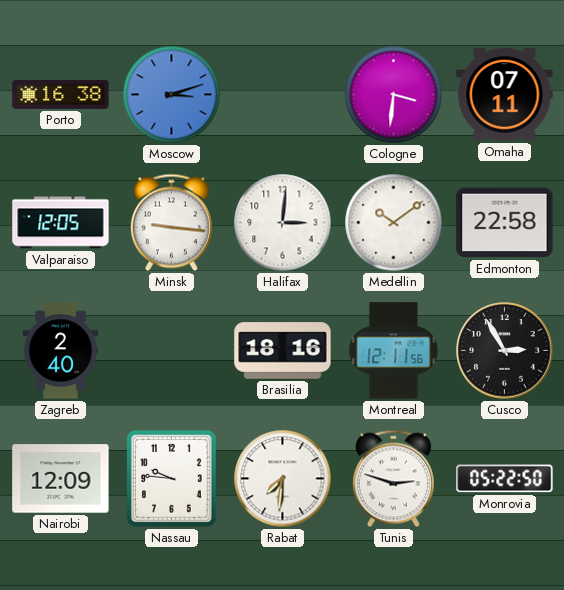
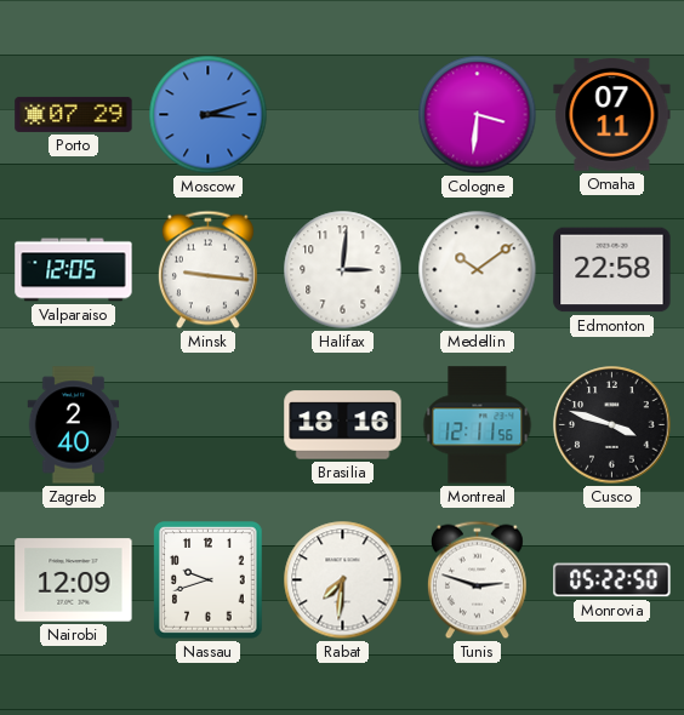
Porto: 16:38 -> 07:29 (74, 114)
Cusco: 2:55 -> 3:48 (612, 425)
Nassau: 9:46 -> 9:42 (209, 580)
